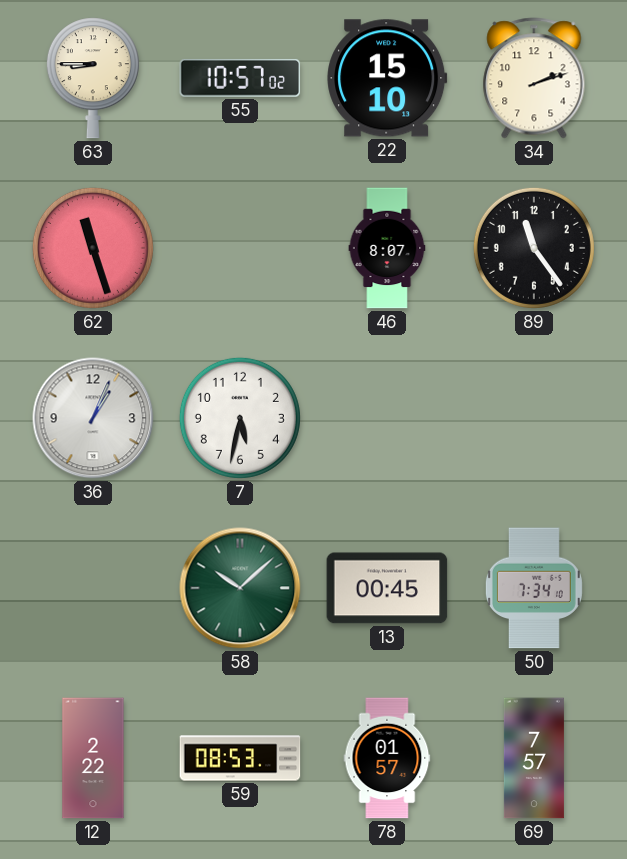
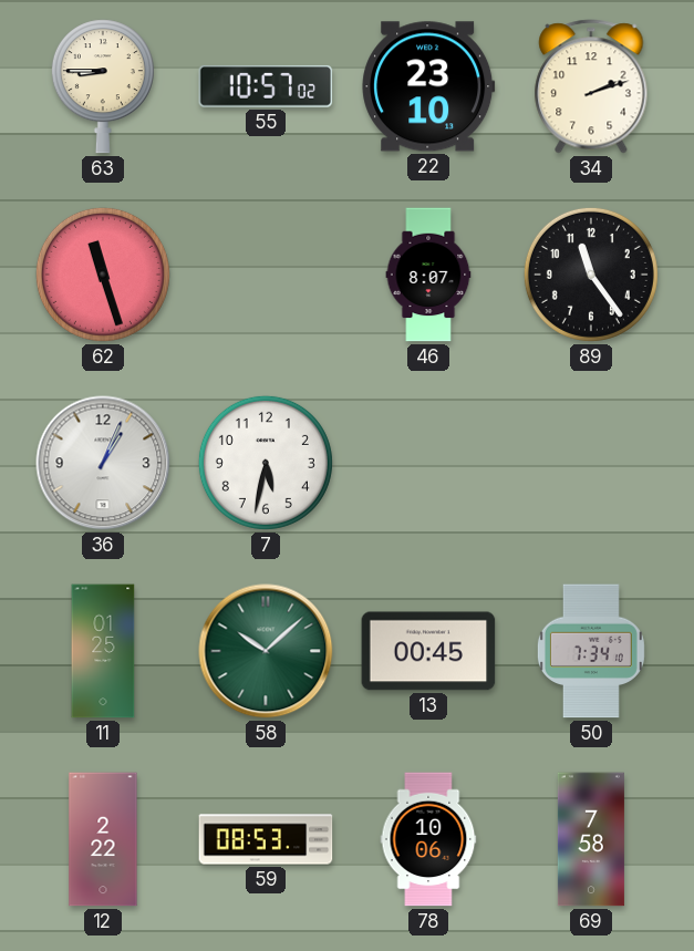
22: 15:10 -> 23:10 (428, 86)
11: none -> 01:25 (103, 651)
78: 01:57 -> 10:06 (428, 839)
69: 7:57 -> 7:58 (591, 839)
